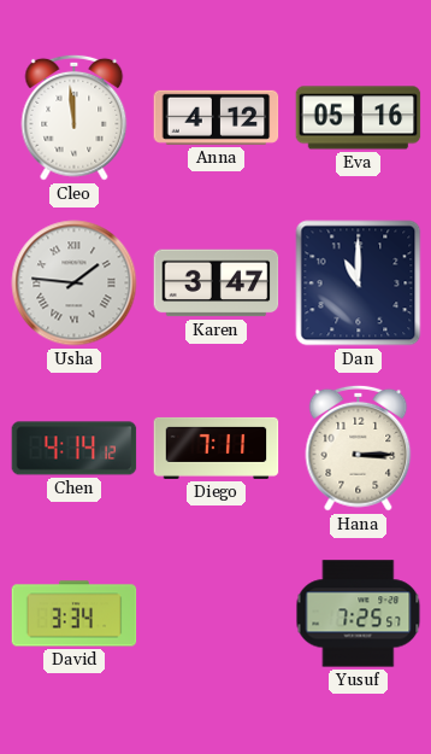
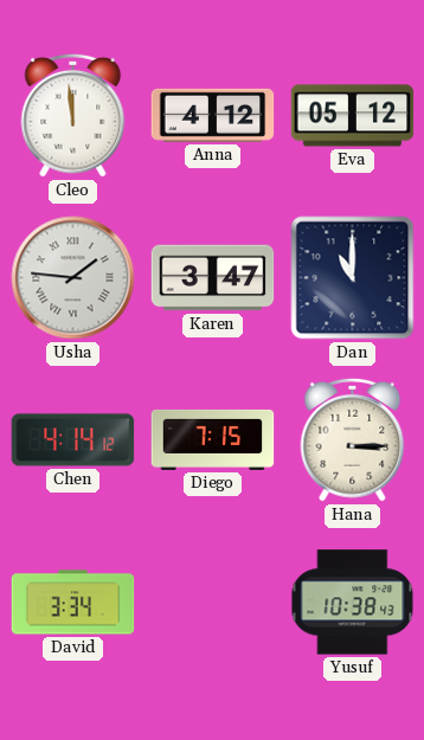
Eva: 05:16 -> 05:12 (353, 116)
Diego: 7:11 -> 7:15 (213, 439)
Yusuf: 7:25 -> 10:38 (353, 603)
